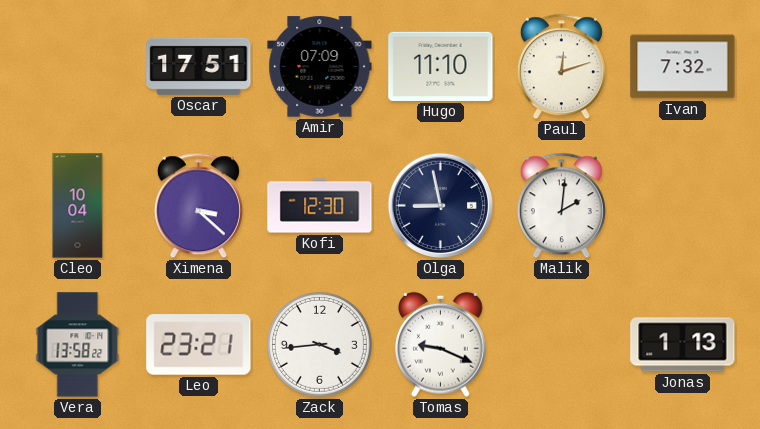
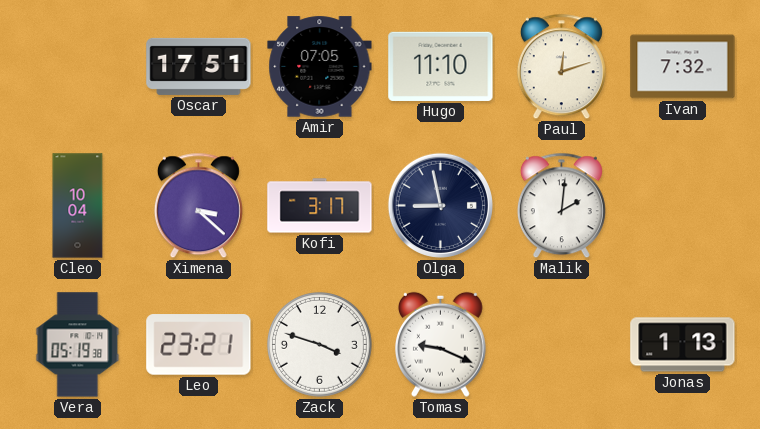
Amir: 07:09 -> 07:05 (320, 67)
Kofi: 12:30 -> 3:17 (320, 206)
Vera: 13:58 -> 05:19 (78, 345)
Zack: 3:44 -> 3:48 (319, 344)
